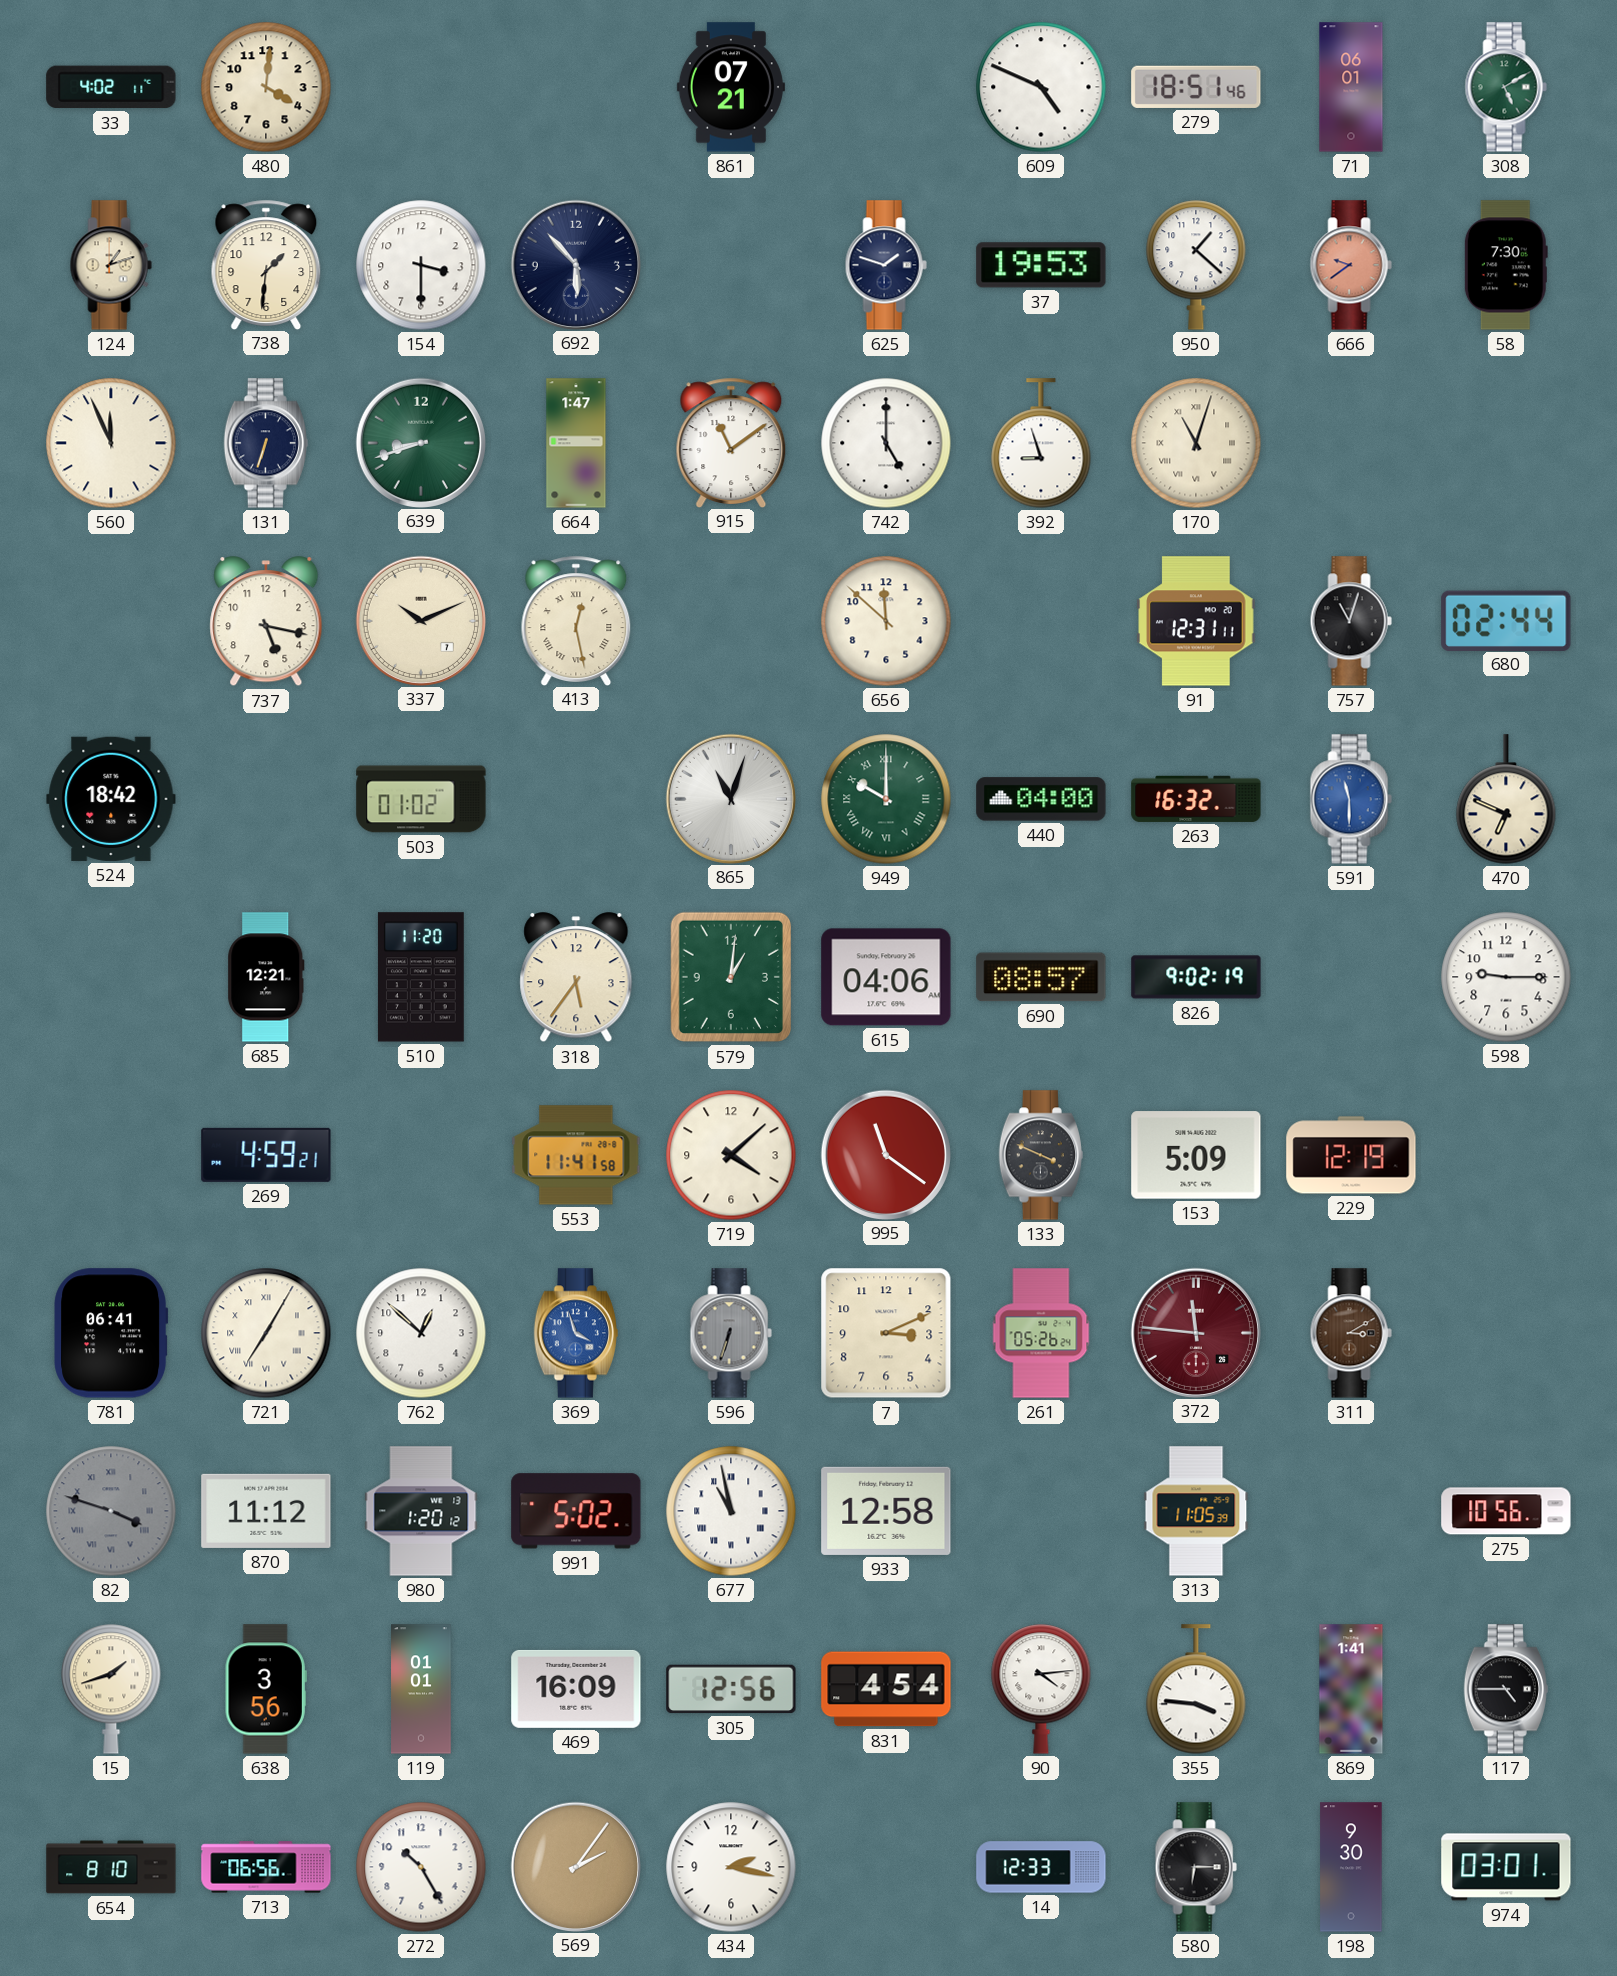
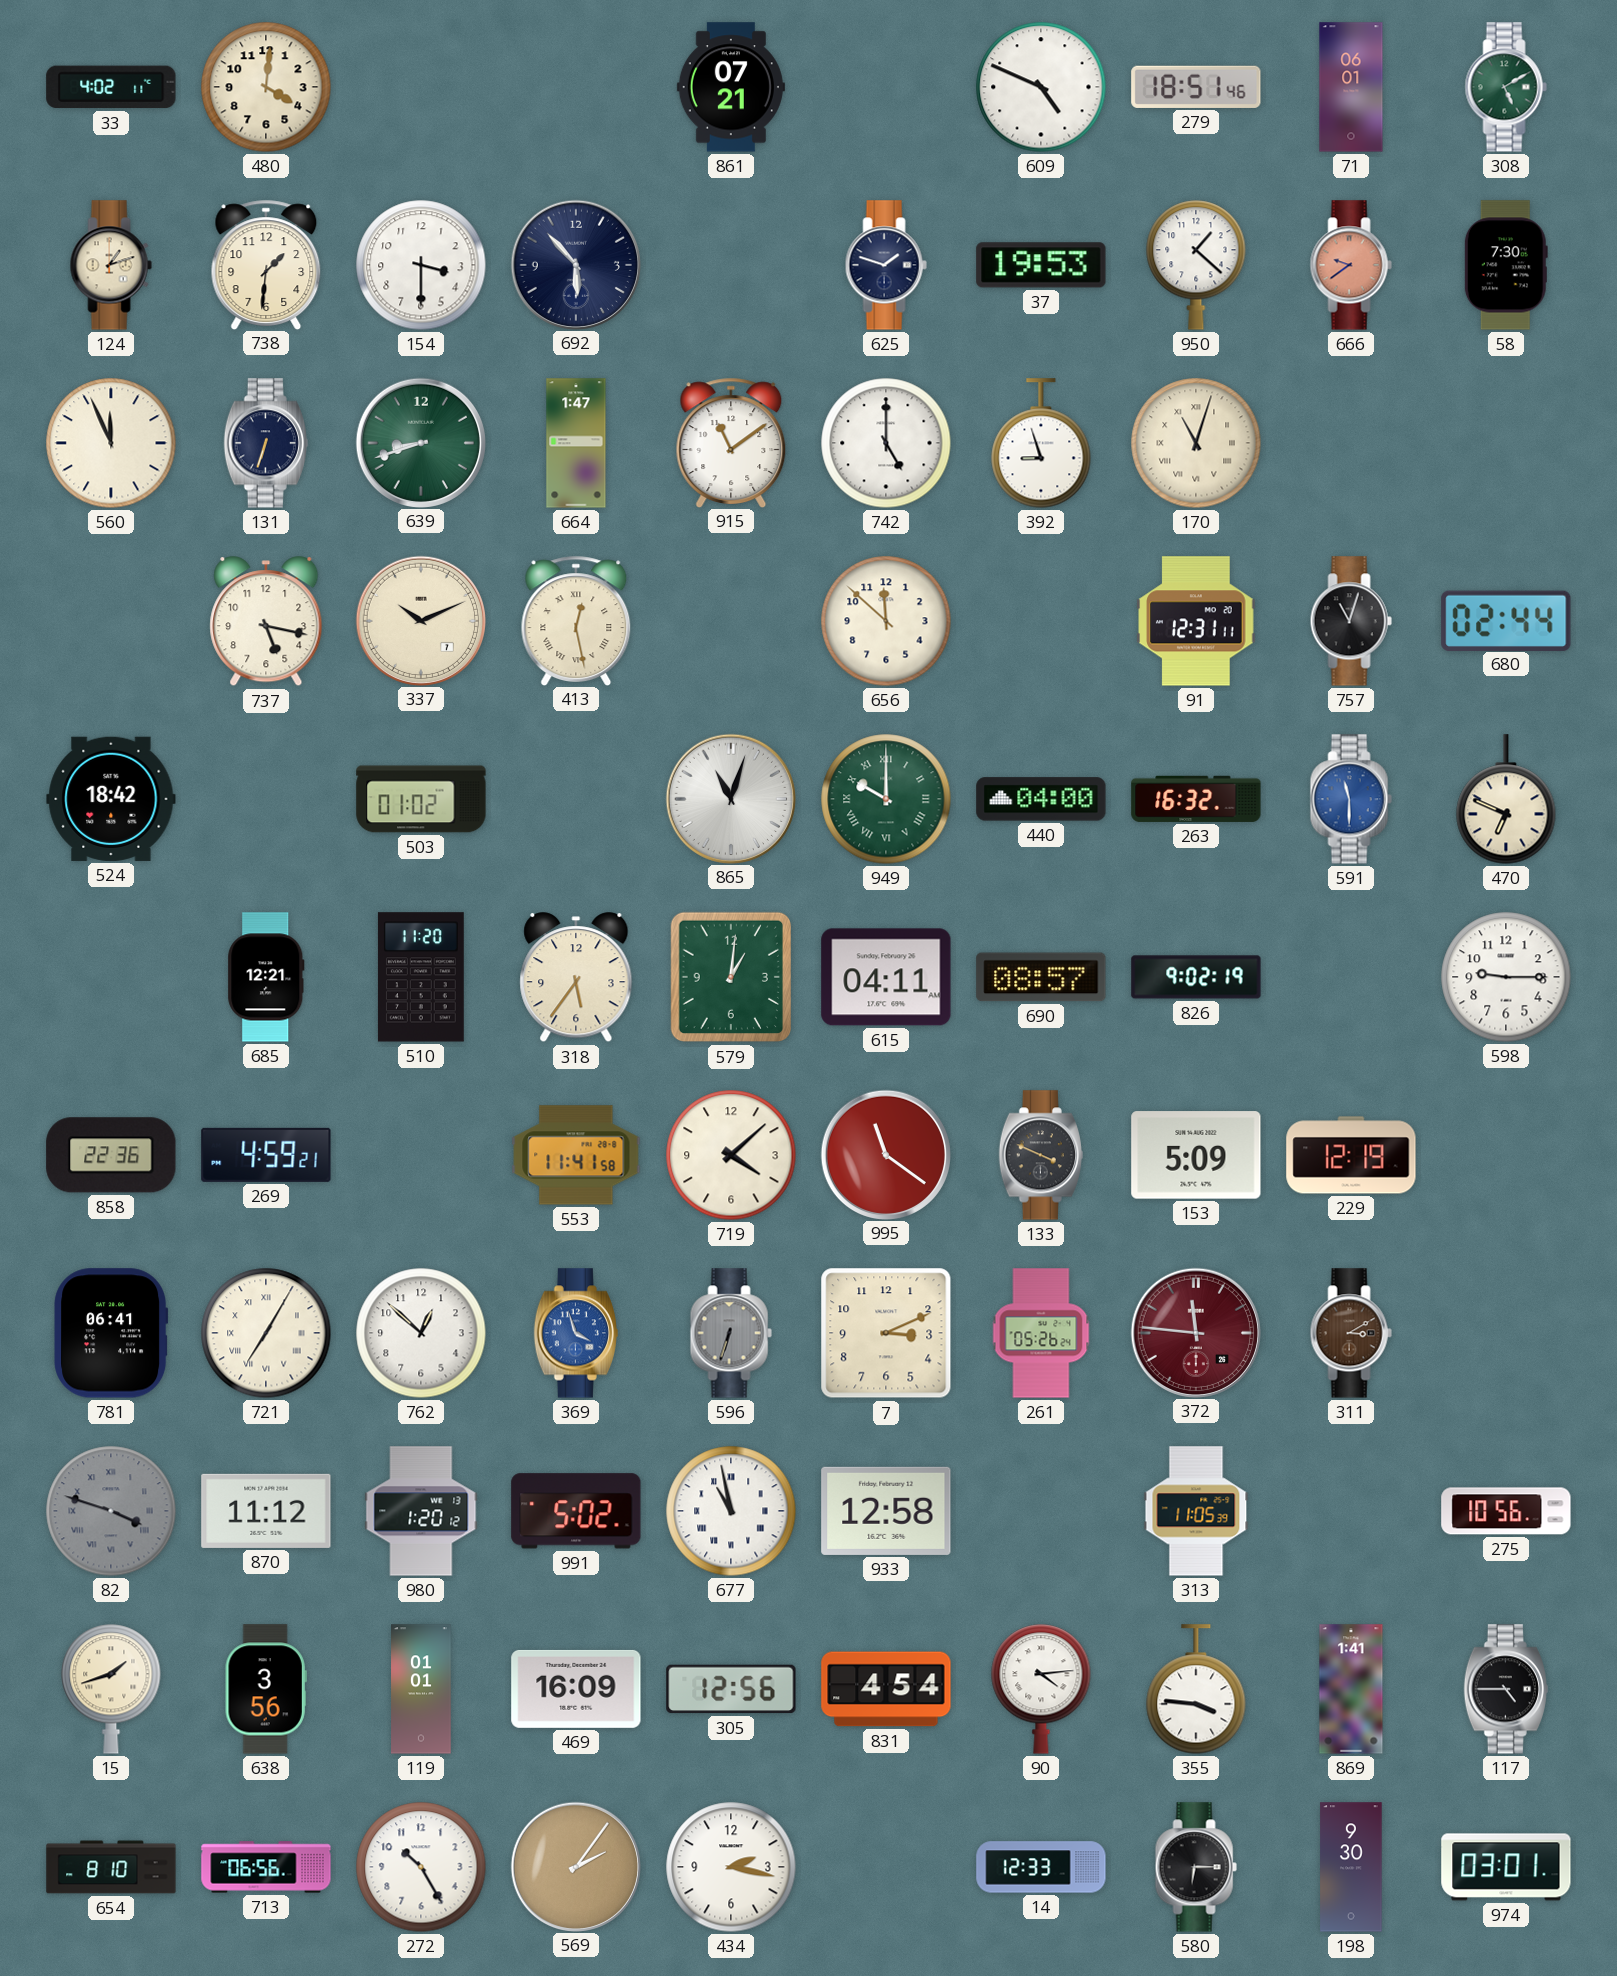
615: 04:06 -> 04:11 (886, 977)
858: none -> 22:36 (111, 1155)
